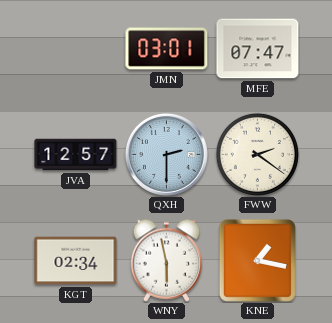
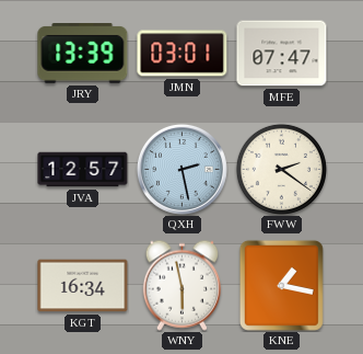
JRY: none -> 13:39 (83, 54)
QXH: 2:30 -> 2:28 (181, 169)
KGT: 02:34 -> 16:34 (83, 286)
